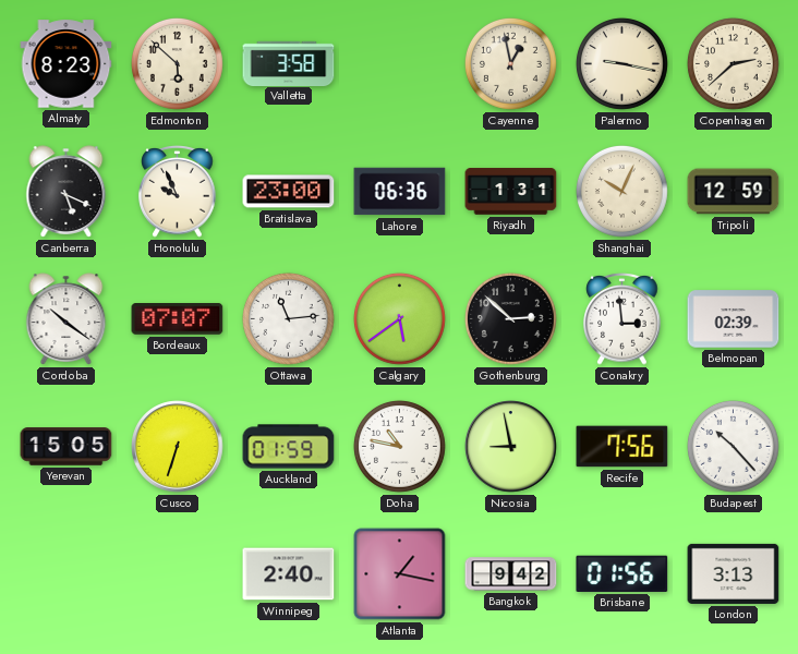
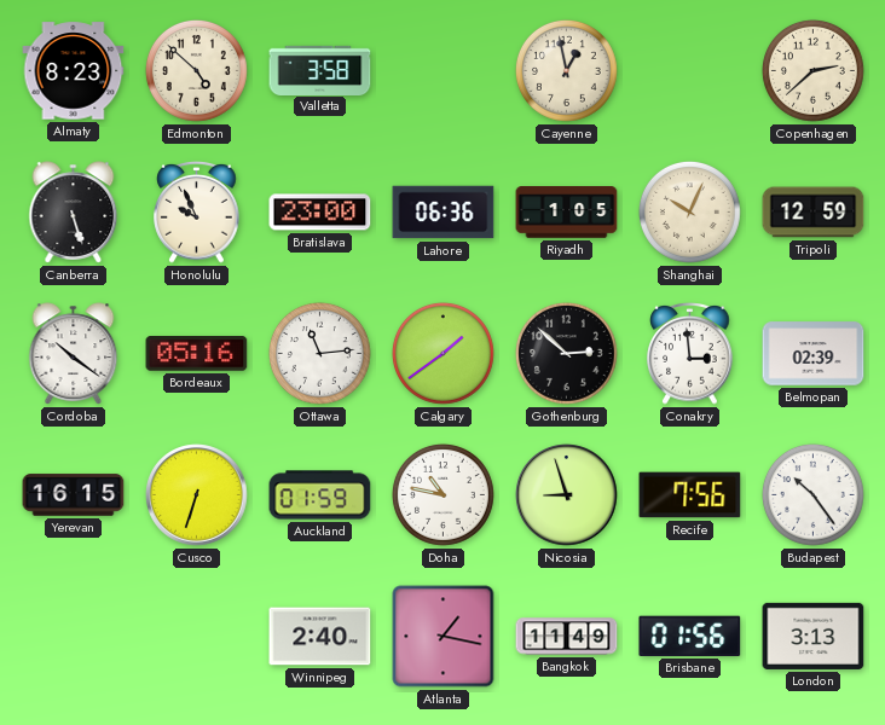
Edmonton: 5:52 -> 4:52 (196, 70)
Palermo: 9:17 -> none (621, 63)
Canberra: 5:19 -> 5:27 (74, 213)
Riyadh: 1:31 -> 1:05 (567, 213)
Bordeaux: 07:07 -> 05:16 (197, 354)
Calgary: 5:39 -> 1:39 (442, 353)
Yerevan: 15:05 -> 16:15 (74, 495)
Nicosia: 8:58 -> 8:57 (567, 495)
Budapest: 10:23 -> 10:24 (812, 494)
Bangkok: 9:42 -> 11:49 (567, 637)
